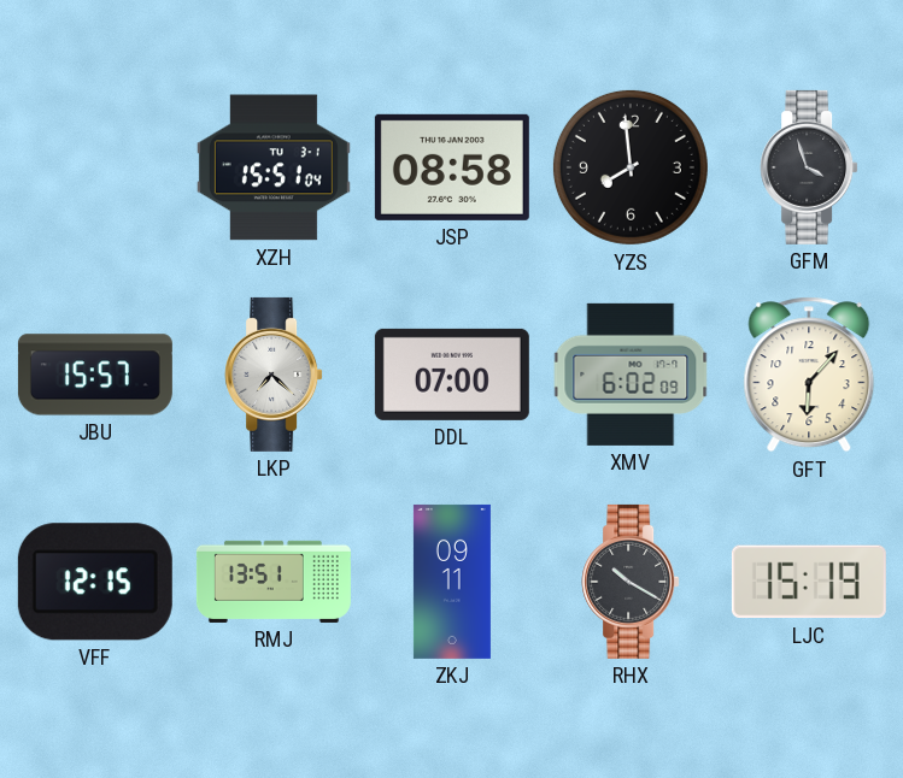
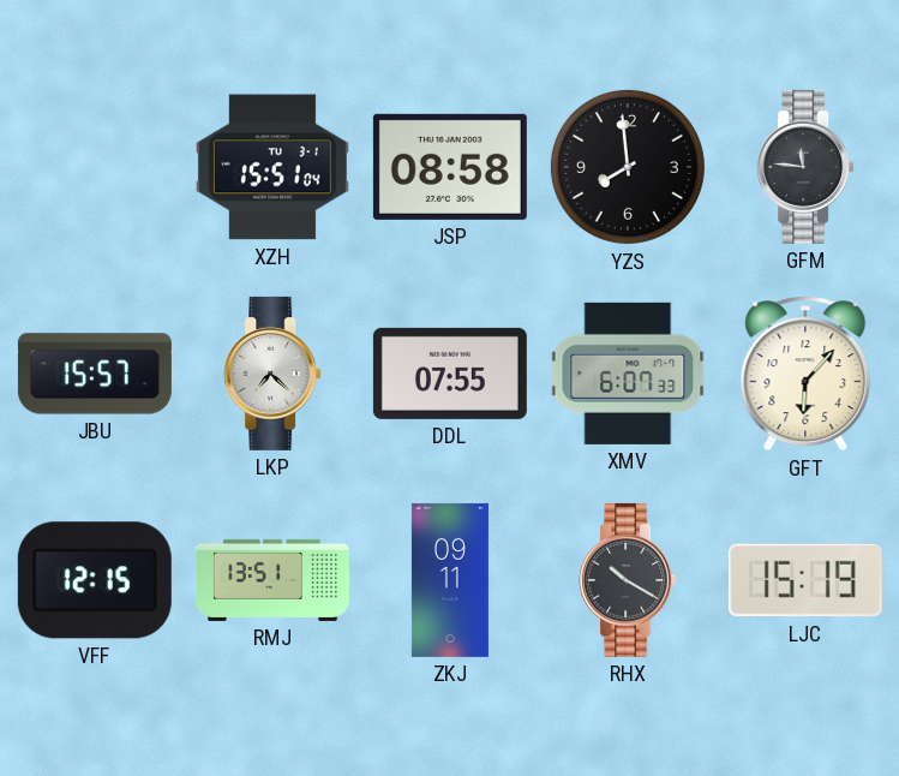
GFM: 3:57 -> 11:46 (805, 167)
DDL: 07:00 -> 07:55 (450, 374)
XMV: 6:02 -> 6:07 (628, 374)
